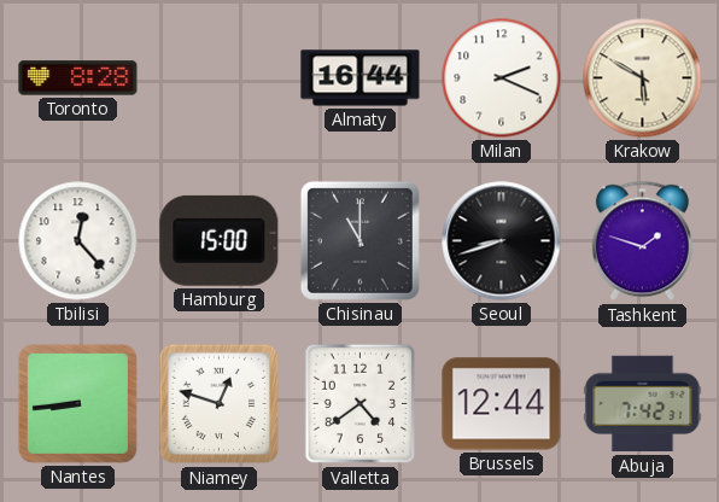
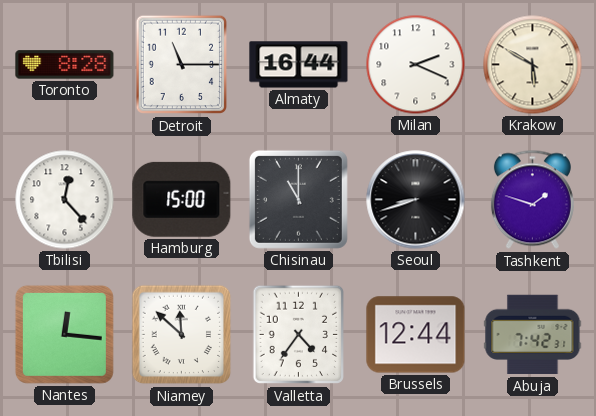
Detroit: none -> 11:15 (181, 65)
Nantes: 8:44 -> 12:16 (64, 334)
Niamey: 12:48 -> 11:52 (182, 335)
Valletta: 4:39 -> 4:36 (298, 335)
